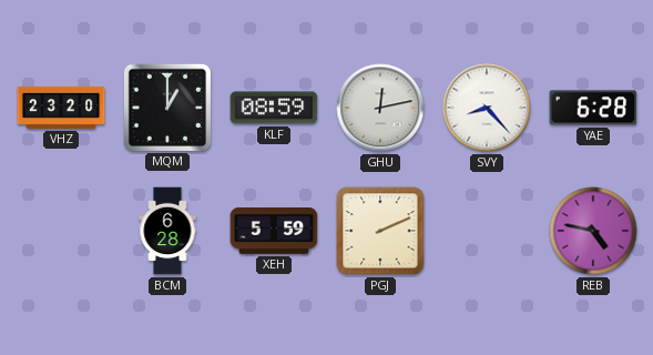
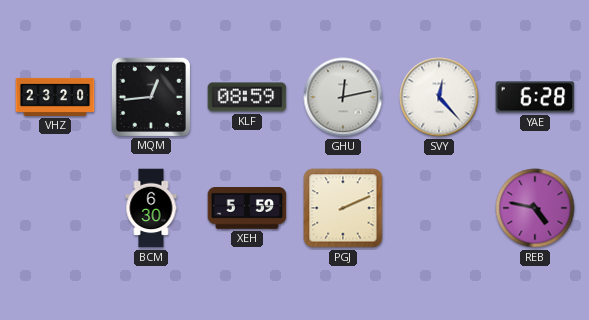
MQM: 1:00 -> 12:44 (150, 96)
SVY: 8:23 -> 12:23 (439, 97)
BCM: 6:28 -> 6:30 (151, 208)
